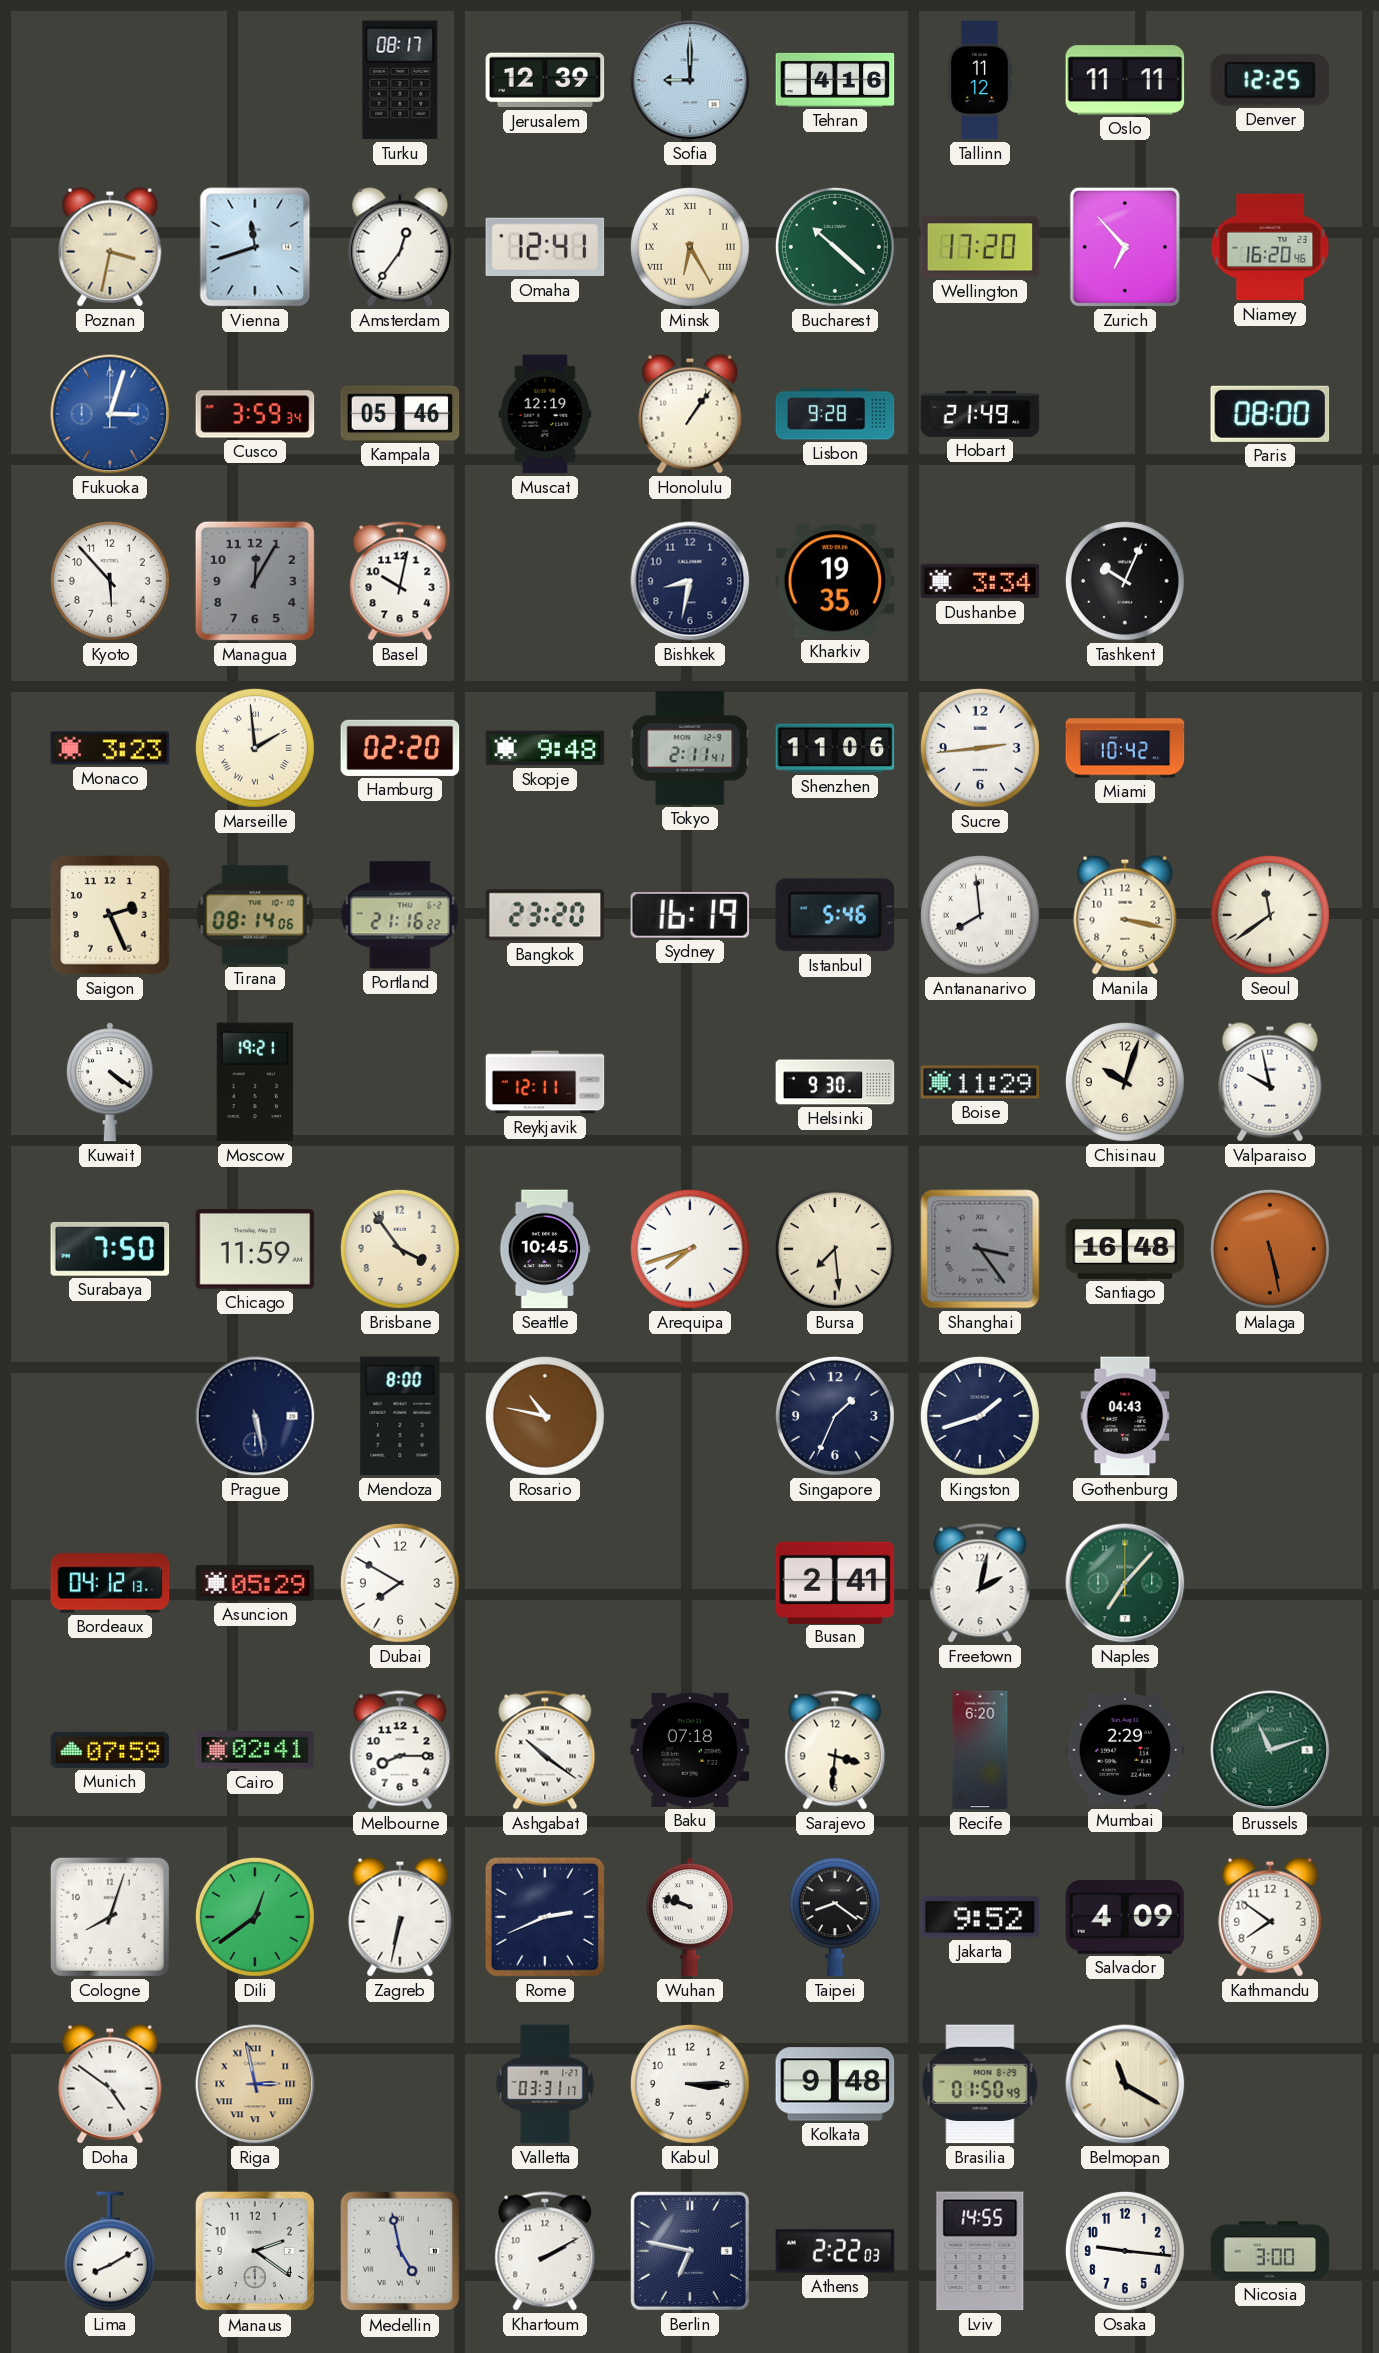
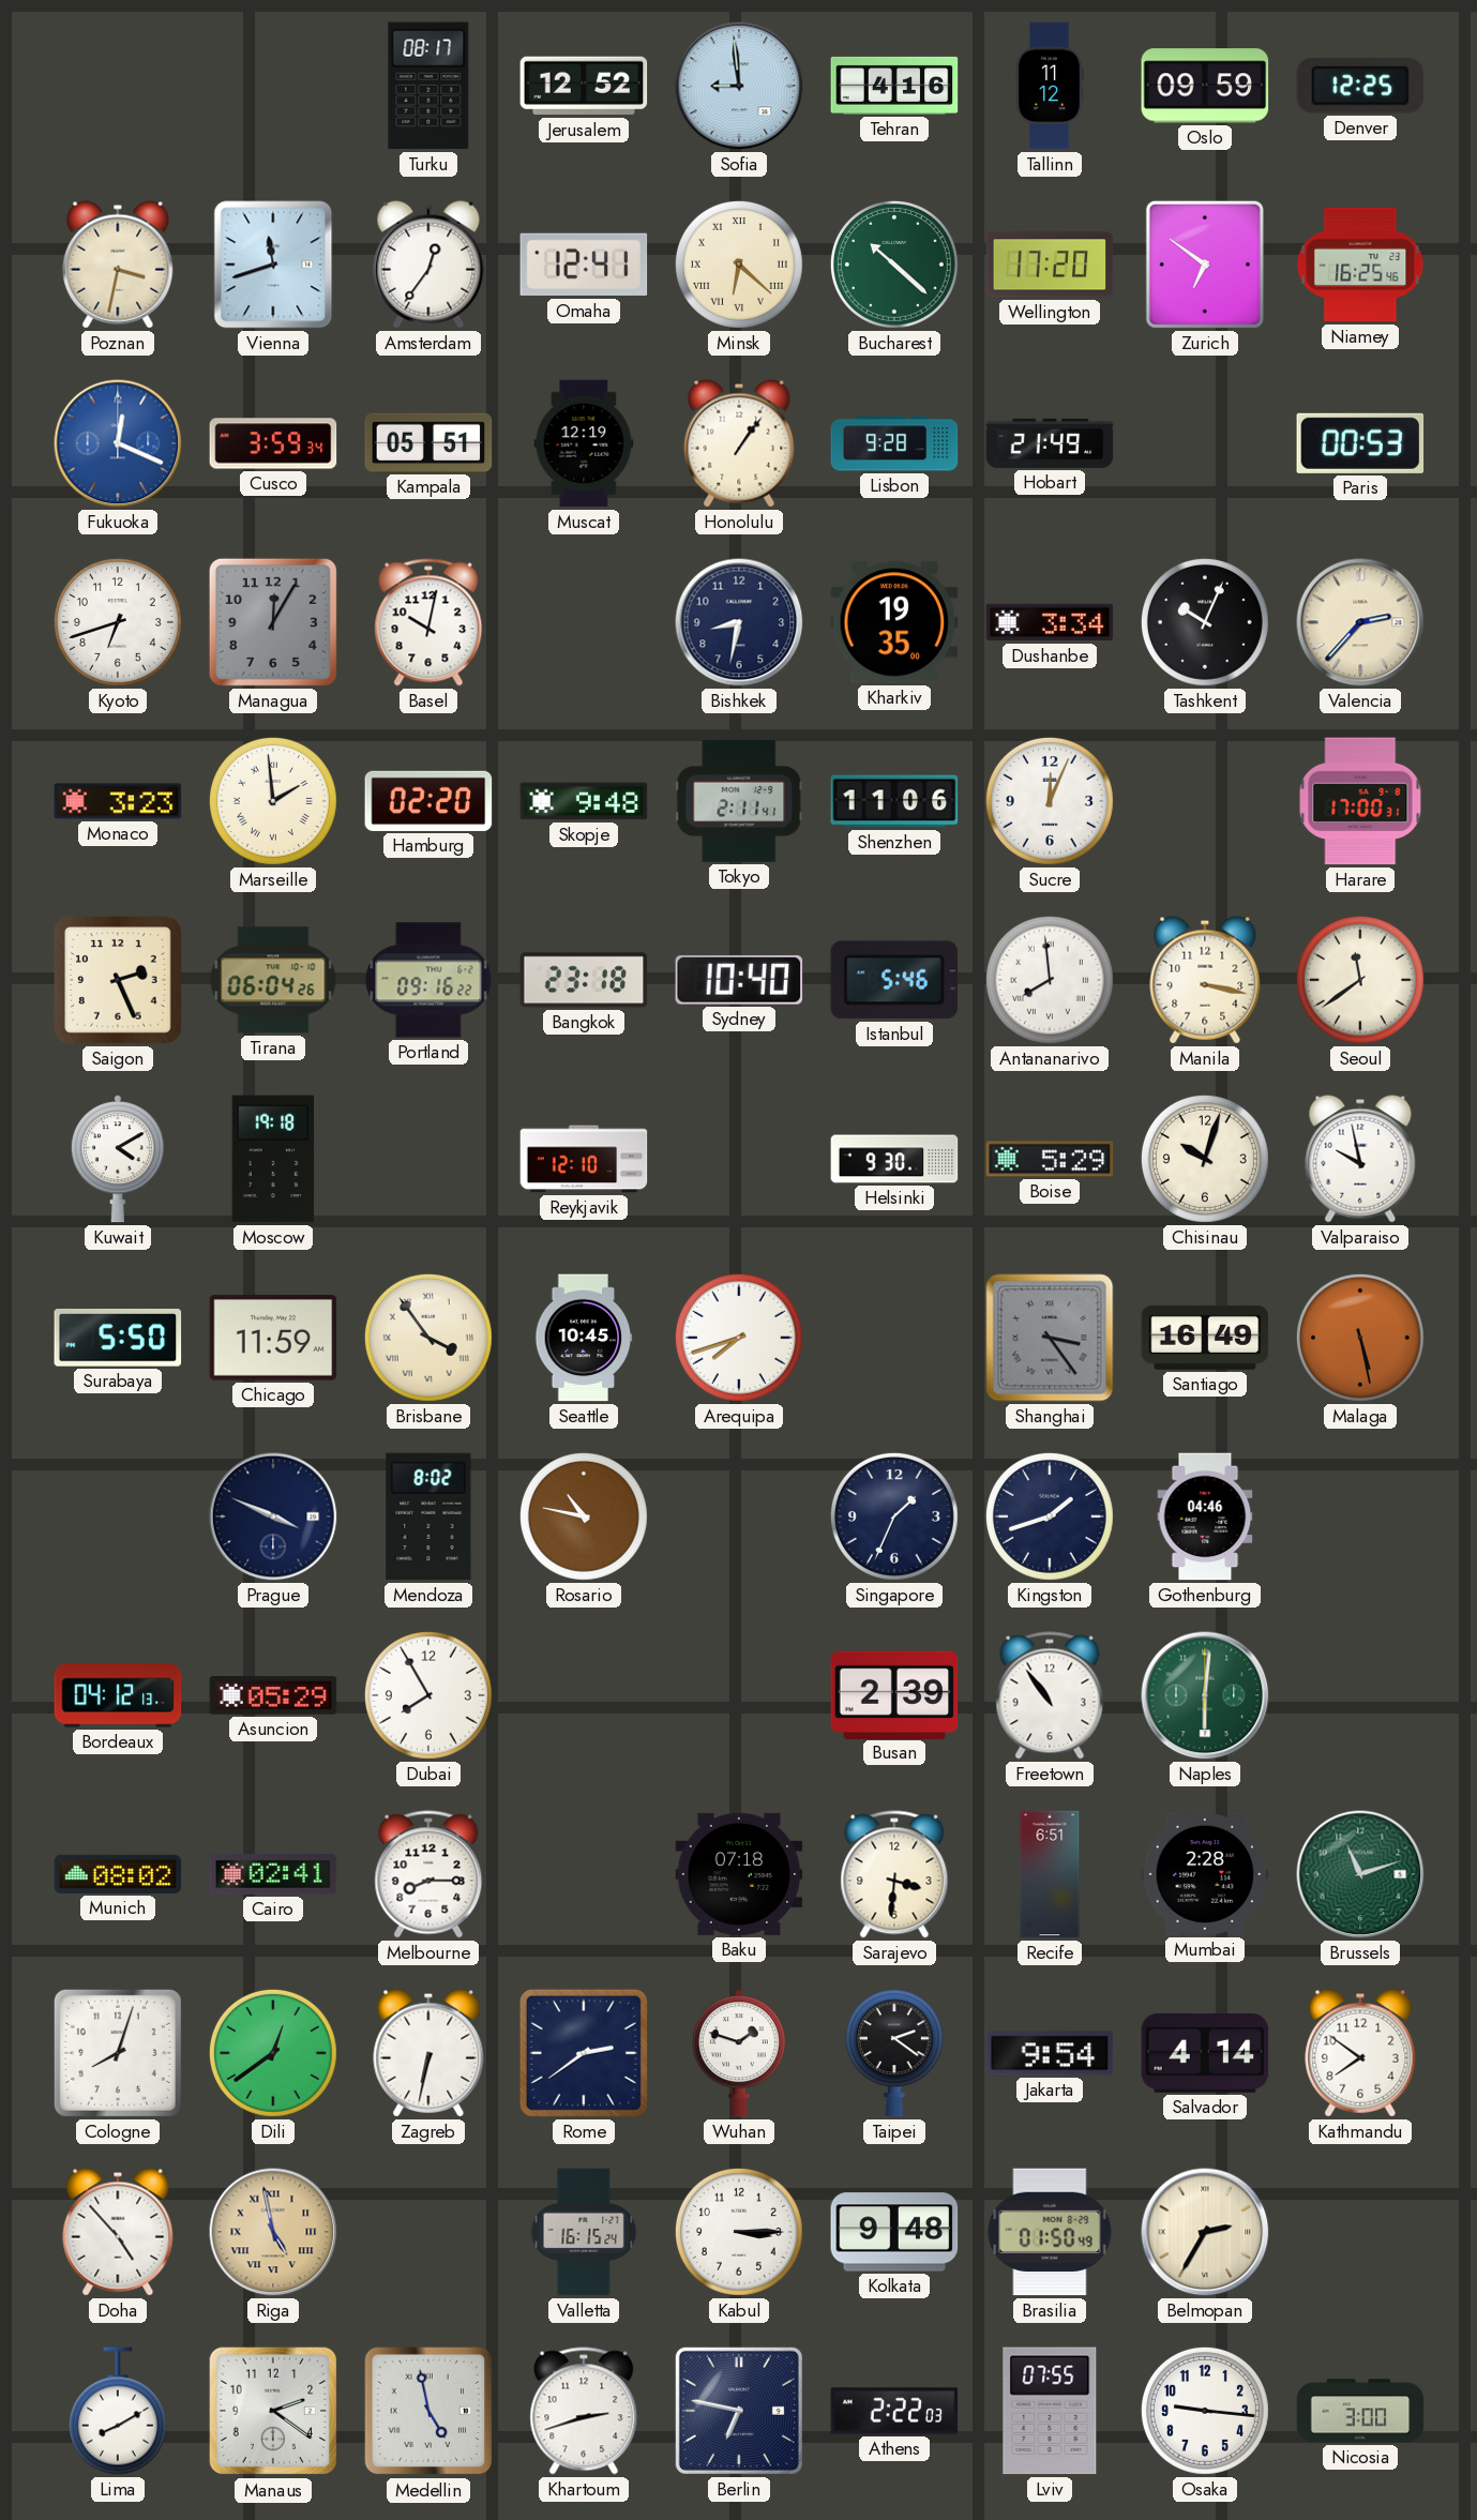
Jerusalem: 12:39 -> 12:52 (584, 86)
Sofia: 9:00 -> 8:59 (739, 86)
Oslo: 11:11 -> 09:59 (1205, 86)
Minsk: 6:25 -> 6:22 (739, 265)
Zurich: 6:53 -> 6:51 (1205, 265)
Niamey: 16:20 -> 16:25 (1360, 265)
Fukuoka: 3:03 -> 12:19 (118, 443)
Kampala: 05:46 -> 05:51 (428, 442)
Paris: 08:00 -> 00:53 (1360, 443)
Kyoto: 5:53 -> 6:42 (118, 622)
Valencia: none -> 2:37 (1360, 622)
Sucre: 2:44 -> 12:04 (1050, 801)
Miami: 10:42 -> none (1125, 748)
Harare: none -> 17:00 (1360, 801)
Tirana: 08:14 -> 06:04 (273, 980)
Portland: 21:16 -> 09:16 (428, 980)
Bangkok: 23:20 -> 23:18 (584, 980)
Sydney: 16:19 -> 10:40 (739, 980)
Kuwait: 4:21 -> 4:10 (118, 1159)
Moscow: 19:21 -> 19:18 (273, 1159)
Reykjavik: 12:11 -> 12:10 (584, 1159)
Boise: 11:29 -> 5:29 (1050, 1159)
Surabaya: 7:50 -> 5:50 (118, 1338)
Brisbane numerals: Arabic -> Roman (428, 1338)
Bursa: 7:29 -> none (835, 1249)
Santiago: 16:48 -> 16:49 (1205, 1338)
Prague: 5:28 -> 3:49 (273, 1516)
Mendoza: 8:00 -> 8:02 (428, 1516)
Gothenburg: 04:43 -> 04:46 (1205, 1516)
Dubai: 7:50 -> 7:55 (428, 1695)
Busan: 2:41 -> 2:39 (894, 1694)
Freetown: 2:02 -> 10:54 (1050, 1695)
Naples: 7:07 -> 6:01 (1205, 1695)
Munich: 07:59 -> 08:02 (118, 1874)
Ashgabat: 10:21 -> none (545, 1750)
Recife: 6:20 -> 6:51 (1050, 1874)
Mumbai: 2:29 -> 2:28 (1205, 1874)
Rome: 2:41 -> 2:39 (584, 2053)
Wuhan: 9:48 -> 1:48 (739, 2053)
Taipei: 8:21 -> 2:21 (894, 2053)
Jakarta: 9:52 -> 9:54 (1050, 2053)
Salvador: 4:09 -> 4:14 (1205, 2054)
Doha: 4:51 -> 4:53 (118, 2232)
Riga: 2:58 -> 4:58 (273, 2232)
Valletta: 03:31 -> 16:15 (584, 2232)
Belmopan: 11:20 -> 2:35 (1205, 2232)
Khartoum: 2:10 -> 2:42 (584, 2411)
Lviv: 14:55 -> 07:55 (1050, 2411)
